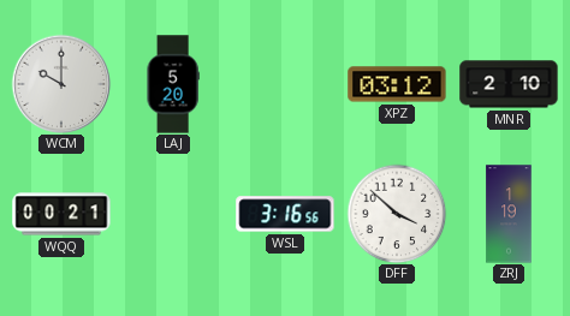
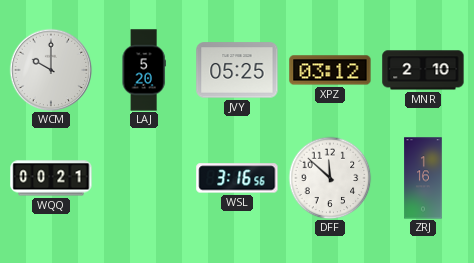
JVY: none -> 05:25 (237, 70)
DFF: 3:52 -> 11:52 (330, 178)
ZRJ: 1:19 -> 1:16 (423, 178)
